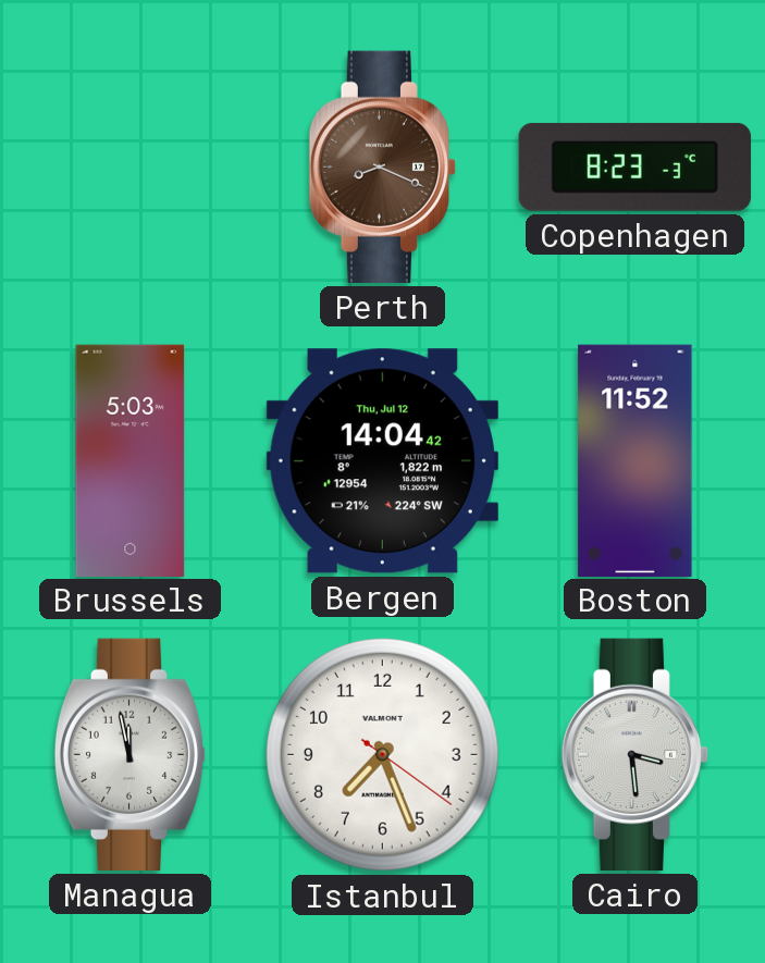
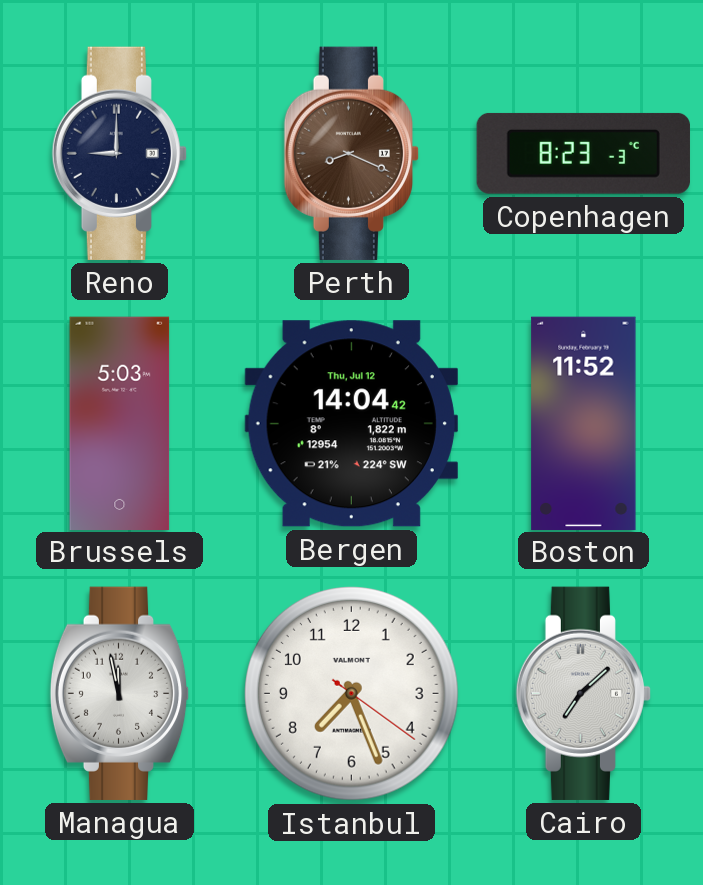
Reno: none -> 9:00 (119, 153)
Cairo: 3:29 -> 7:08 (583, 693)
